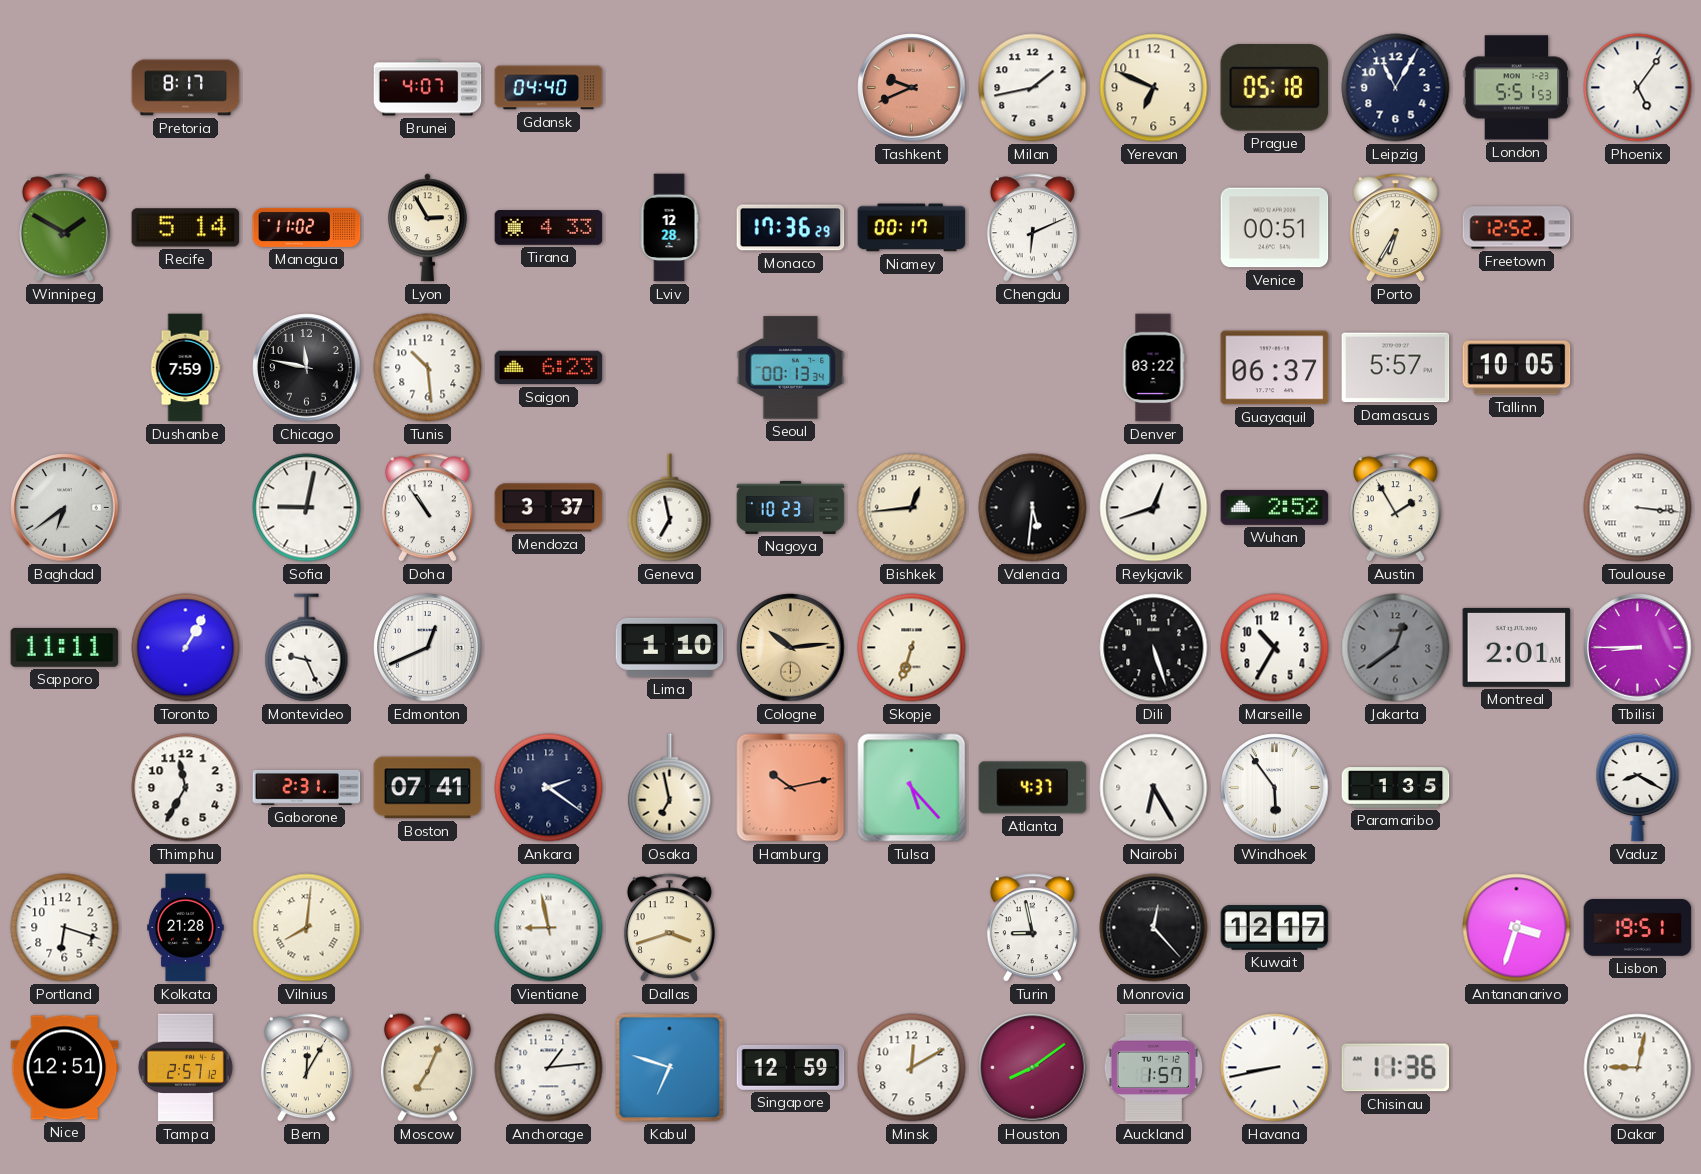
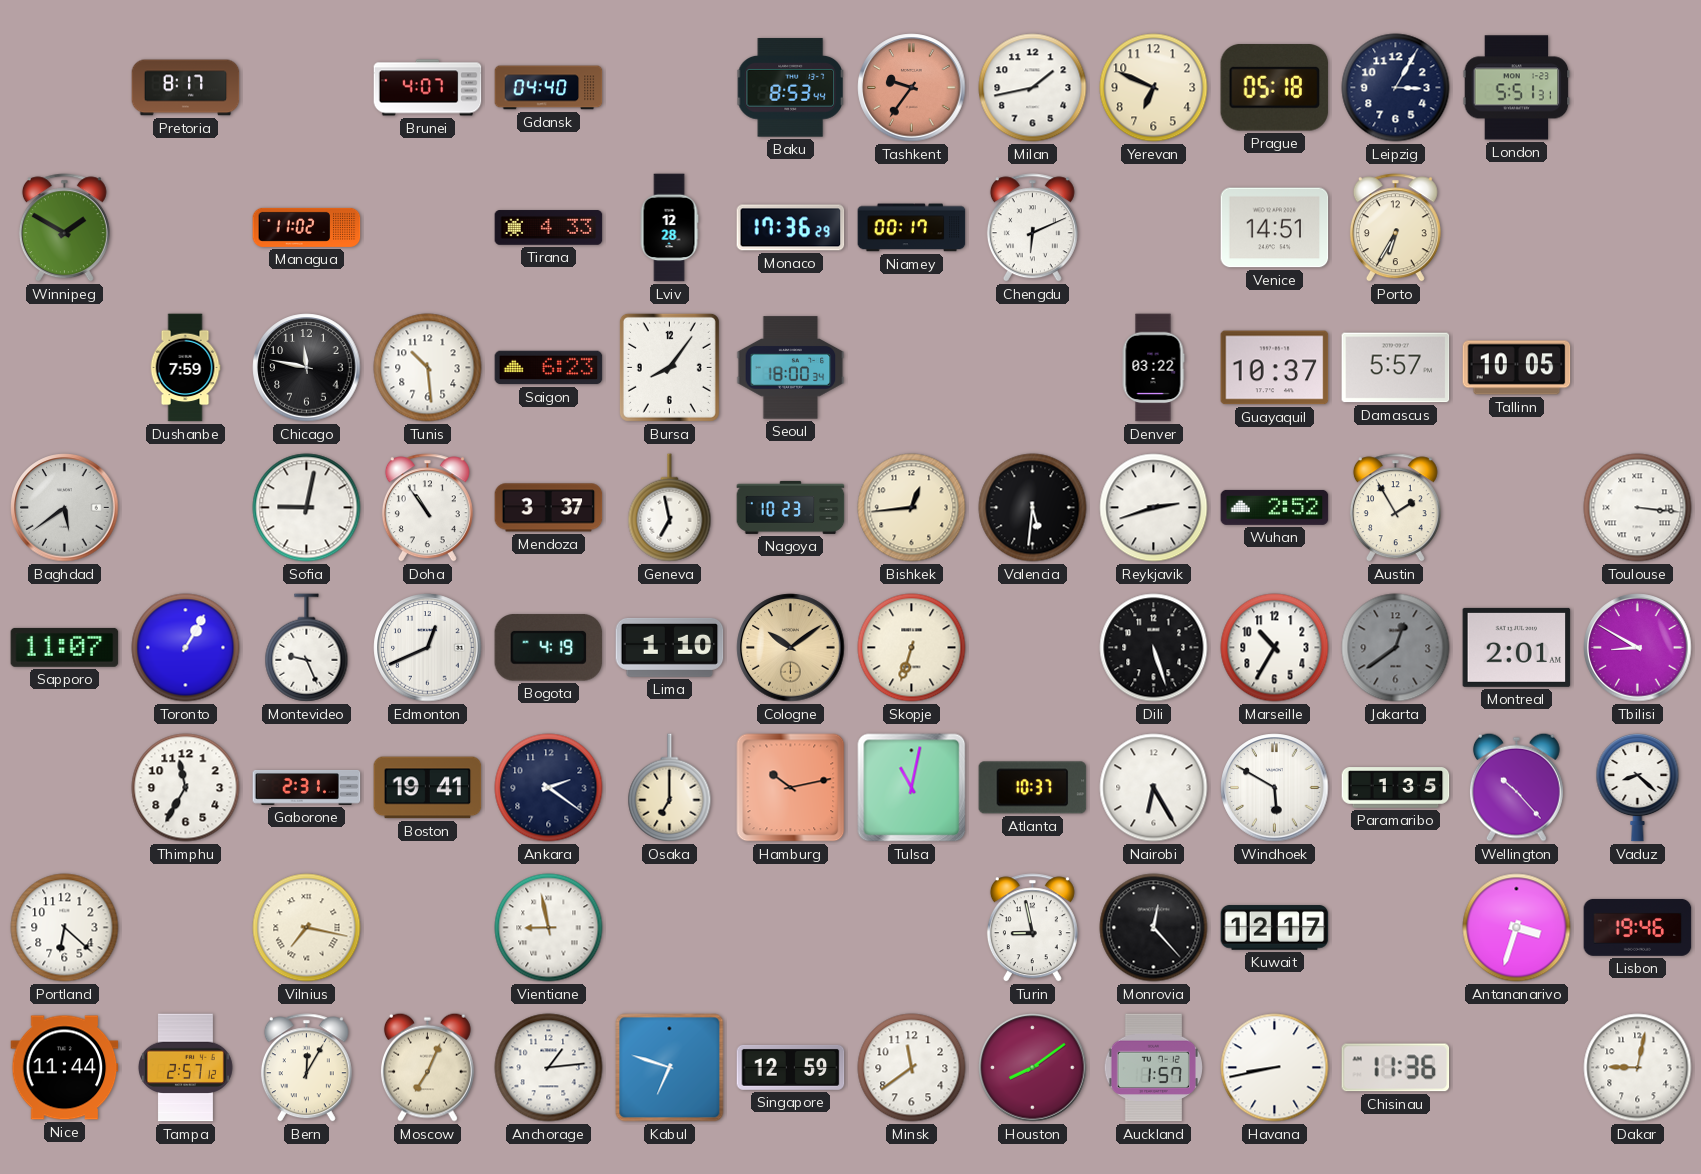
Baku: none -> 8:53 (791, 88)
Tashkent: 9:41 -> 9:36 (912, 88)
Leipzig: 11:05 -> 3:05 (1396, 88)
London: 5:51:53 -> 5:51:31 (1517, 88)
Phoenix: 5:06 -> none (1638, 88)
Recife: 5:14 -> none (186, 228)
Lyon: 2:55 -> none (428, 228)
Venice: 00:51 -> 14:51 (1275, 228)
Freetown: 12:52 -> none (1517, 228)
Bursa: none -> 8:06 (669, 367)
Seoul: 00:13 -> 18:00 (791, 368)
Guayaquil: 06:37 -> 10:37 (1275, 368)
Baghdad: 6:39 -> 5:39 (65, 508)
Reykjavik: 12:42 -> 2:42 (1154, 508)
Sapporo: 11:11 -> 11:07 (65, 647)
Bogota: none -> 4:19 (549, 648)
Cologne: 10:14 -> 10:09 (791, 648)
Tbilisi: 8:45 -> 8:50 (1638, 648)
Boston: 07:41 -> 19:41 (428, 788)
Osaka: 6:58 -> 7:00 (670, 788)
Tulsa: 5:23 -> 11:02 (912, 788)
Atlanta: 4:37 -> 10:37 (1033, 788)
Windhoek: 5:54 -> 5:50 (1275, 788)
Wellington: none -> 10:23 (1516, 787)
Vaduz: 8:20 -> 8:22 (1638, 787)
Portland: 6:18 -> 6:22 (65, 928)
Kolkata: 21:28 -> none (186, 928)
Vilnius: 8:01 -> 7:17 (307, 928)
Dallas: 3:42 -> none (669, 928)
Lisbon: 19:51 -> 19:46 (1638, 927)
Nice: 12:51 -> 11:44 (65, 1068)
Minsk: 12:10 -> 11:39 (912, 1068)
